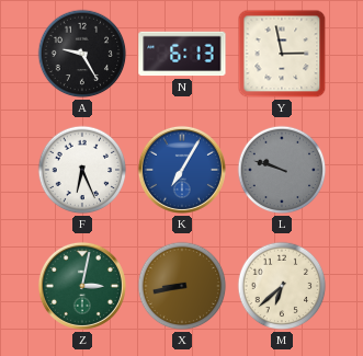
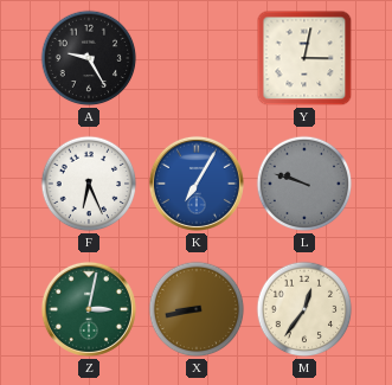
N: 6:13 -> none (182, 54)
Y: 2:58 -> 3:02 (304, 58)
M: 6:38 -> 12:36 (304, 309)
